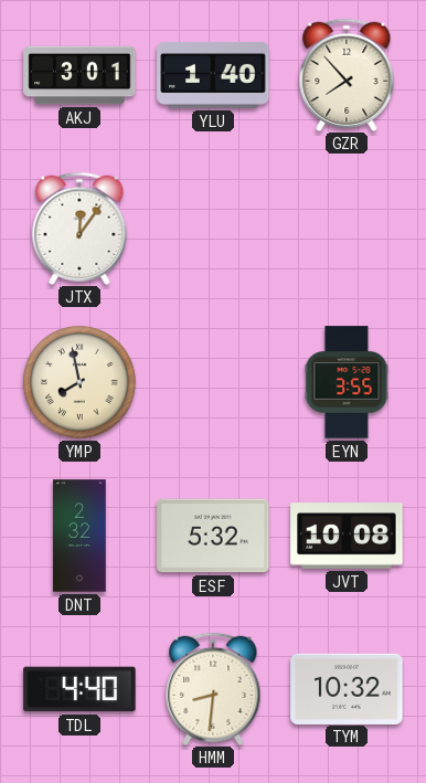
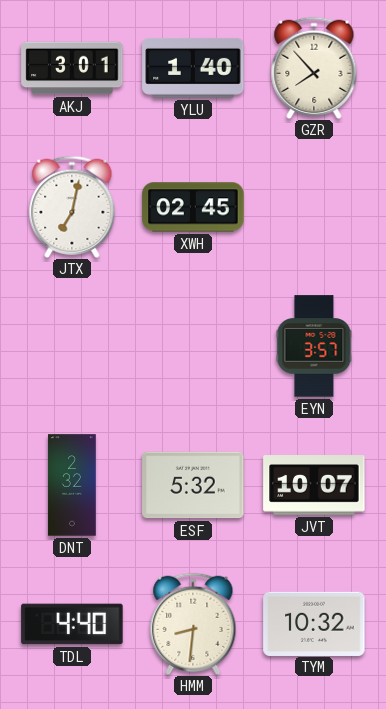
JTX: 12:06 -> 7:02 (72, 206)
XWH: none -> 02:45 (193, 207)
YMP: 7:58 -> none (79, 382)
EYN: 3:55 -> 3:57 (314, 346)
JVT: 10:08 -> 10:07 (314, 485)
